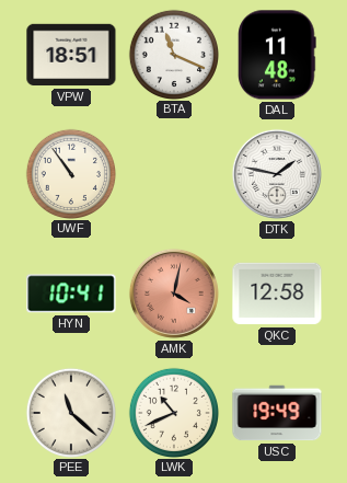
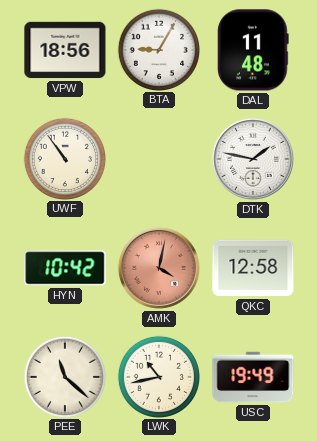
VPW: 18:51 -> 18:56 (65, 50)
BTA: 11:19 -> 9:05 (158, 49)
HYN: 10:41 -> 10:42 (65, 268)
LWK: 10:41 -> 10:43 (158, 376)
